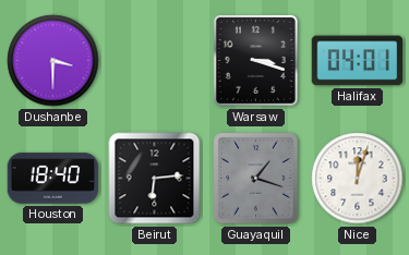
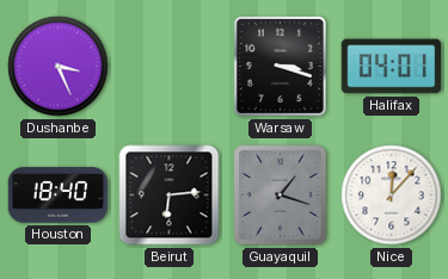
Dushanbe: 3:30 -> 3:26 (59, 67)
Nice: 12:03 -> 12:07 (392, 196)
